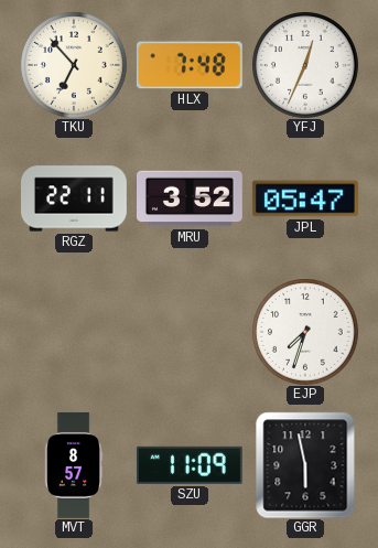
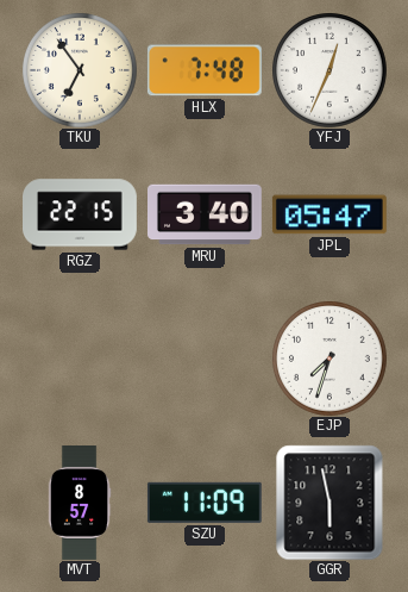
TKU: 6:53 -> 6:54 (80, 70)
RGZ: 22:11 -> 22:15 (81, 214)
MRU: 3:52 -> 3:40 (206, 214)
